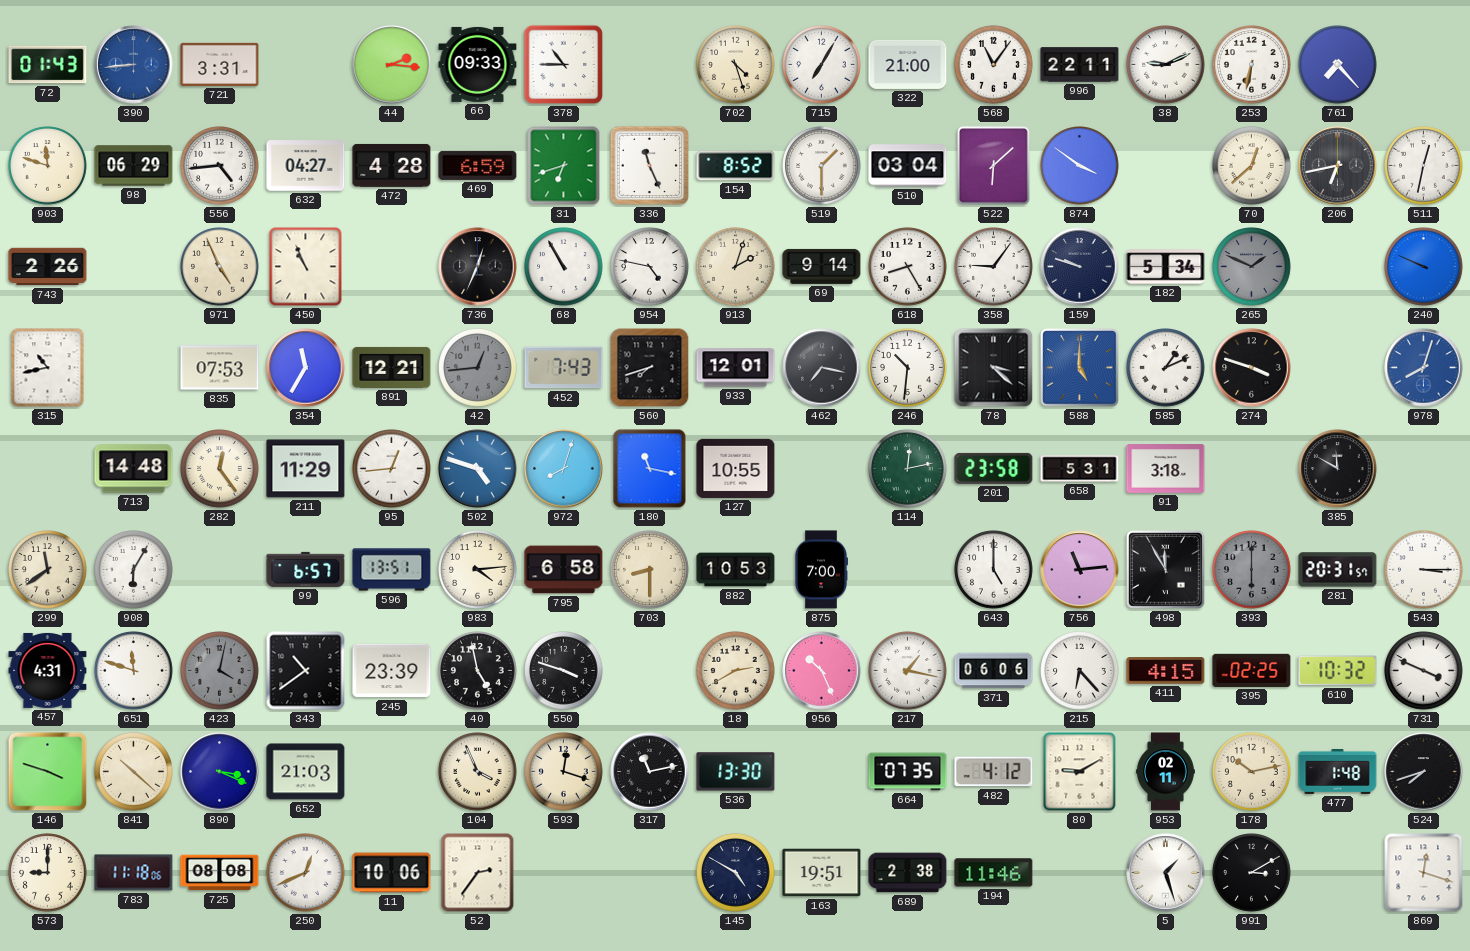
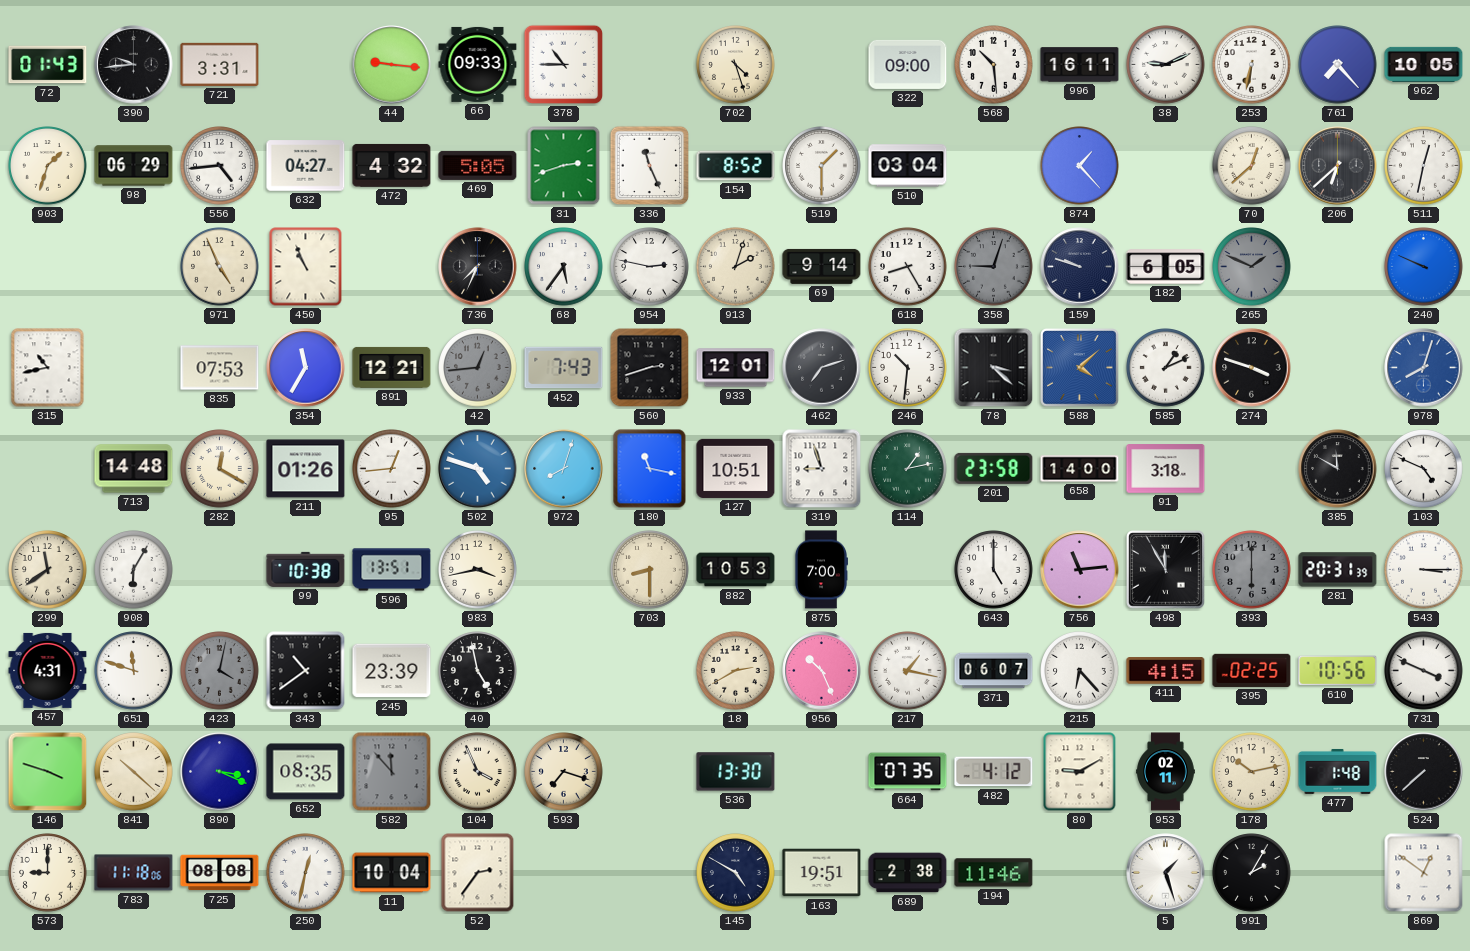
390: 8:44 -> 9:44 (134, 65)
390 dial: blue -> black (134, 65)
44: 2:16 -> 9:16 (392, 65)
715: 7:05 -> none (822, 65)
322: 21:00 -> 09:00 (908, 64)
568: 11:06 -> 10:29 (994, 65)
996: 22:11 -> 16:11 (1080, 65)
962: none -> 10:05 (1424, 64)
903: 11:48 -> 1:33 (48, 166)
472: 4:28 -> 4:32 (392, 165)
469: 6:59 -> 5:05 (478, 165)
31: 6:42 -> 2:42 (564, 166)
522: 6:08 -> none (994, 166)
874: 3:51 -> 1:23 (1080, 166)
206: 6:43 -> 6:38 (1338, 166)
743: 2:26 -> none (48, 267)
736: 12:34 -> 7:34 (478, 267)
68: 10:55 -> 5:36 (564, 267)
954: 4:47 -> 2:47 (650, 267)
358: 9:06 -> 9:03 (994, 267)
358 dial: white -> grey (994, 267)
182: 5:34 -> 6:05 (1166, 267)
560: 7:42 -> 2:42 (650, 368)
462: 7:17 -> 7:12 (822, 368)
588: 5:00 -> 4:08 (1080, 368)
282: 12:24 -> 12:20 (220, 469)
211: 11:29 -> 01:26 (306, 469)
127: 10:55 -> 10:51 (736, 468)
319: none -> 8:57 (822, 469)
114: 12:13 -> 1:13 (908, 469)
658: 5:31 -> 14:00 (1080, 469)
103: none -> 4:49 (1424, 469)
99: 6:57 -> 10:38 (306, 569)
983: 4:14 -> 3:43 (478, 570)
795: 6:58 -> none (564, 570)
281: 20:31:57 -> 20:31:39 (1338, 570)
550: 3:48 -> none (564, 671)
371: 06:06 -> 06:07 (994, 671)
610: 10:32 -> 10:56 (1338, 671)
652: 21:03 -> 08:35 (306, 772)
582: none -> 11:53 (392, 772)
593: 12:18 -> 7:18 (564, 772)
317: 11:13 -> none (650, 772)
524: 7:42 -> 7:38 (1424, 772)
250: 12:41 -> 12:32 (306, 873)
11: 10:06 -> 10:04 (392, 873)
991: 3:10 -> 2:05 (1252, 873)
869: 12:18 -> 12:51 (1424, 873)
